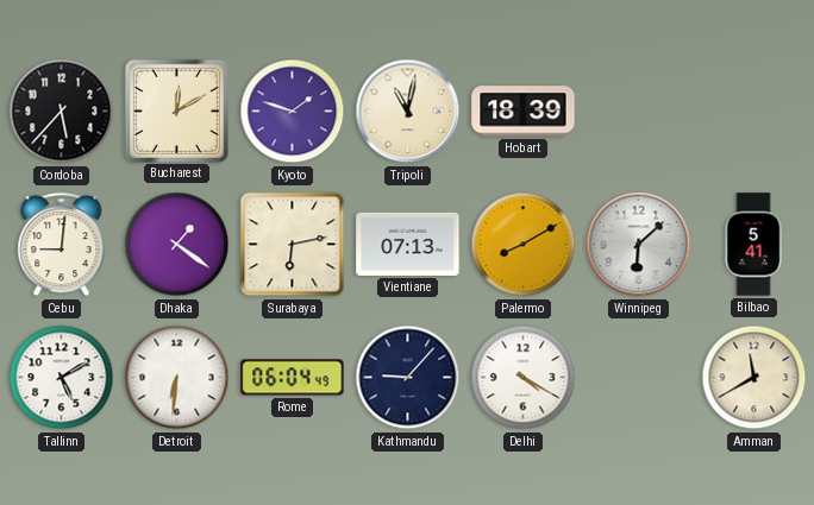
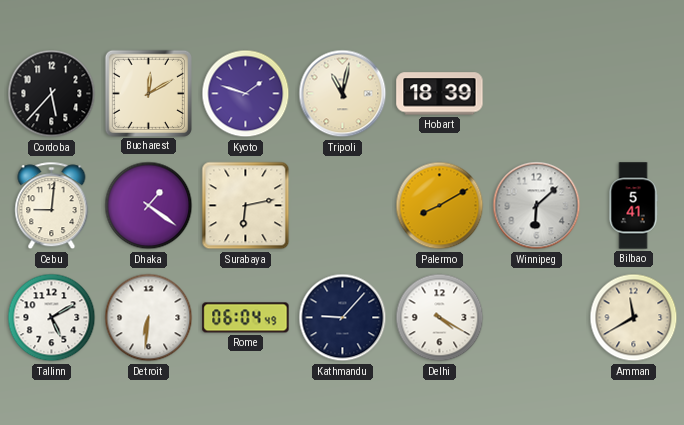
Vientiane: 07:13 -> none (408, 244)
